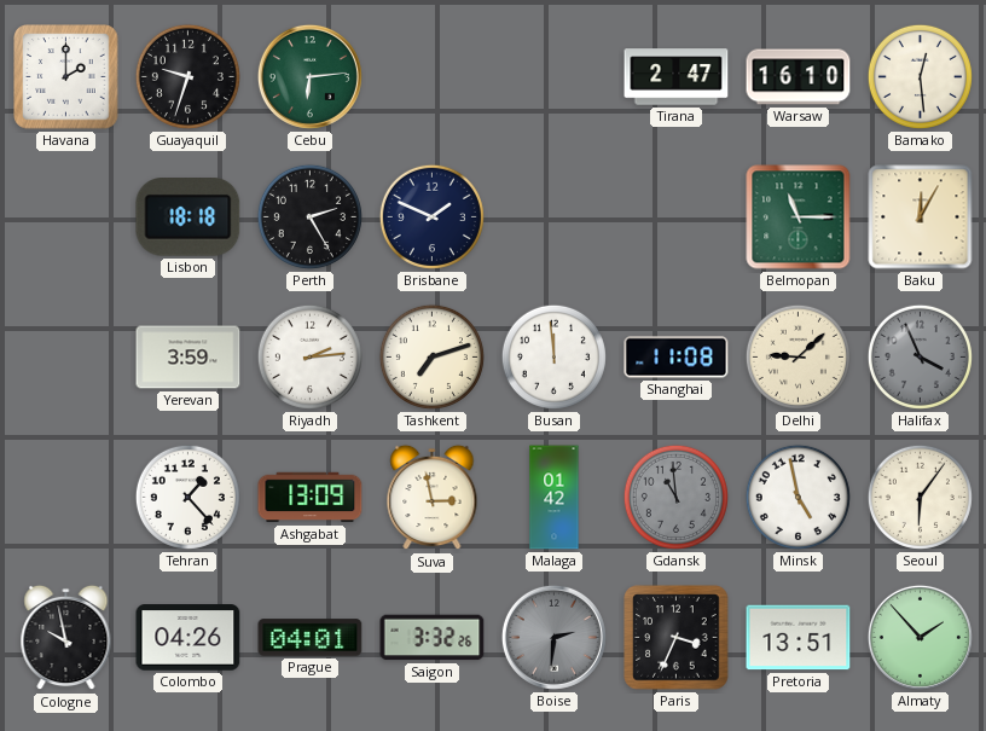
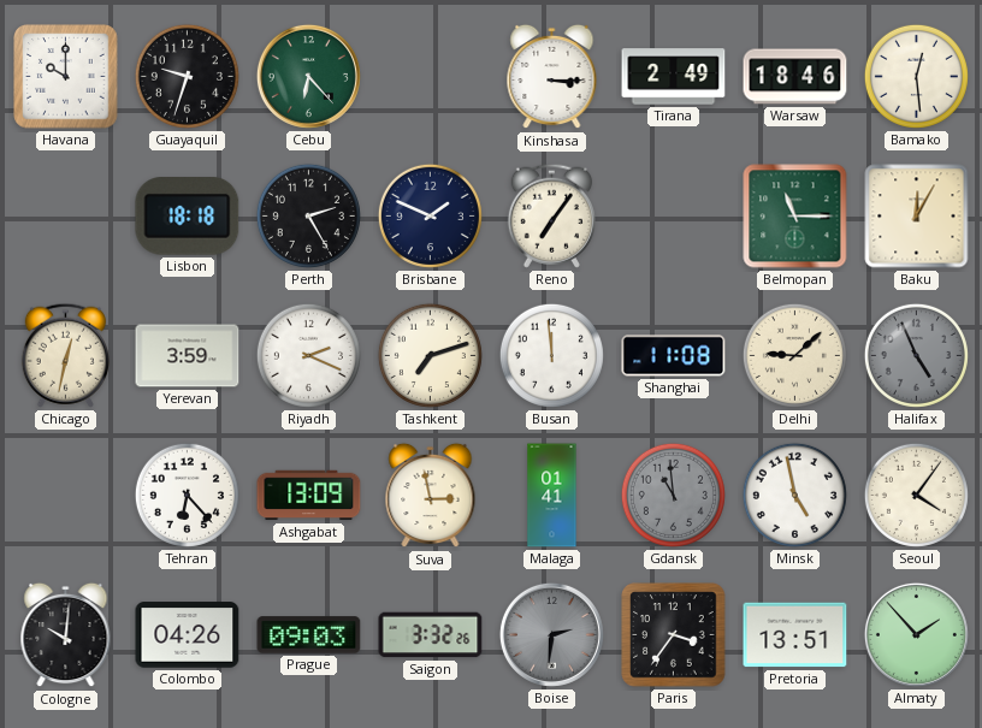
Havana: 2:00 -> 10:00 (66, 77)
Cebu: 6:14 -> 6:23 (308, 76)
Kinshasa: none -> 3:15 (552, 77)
Tirana: 2:47 -> 2:49 (674, 77)
Warsaw: 16:10 -> 18:46 (795, 77)
Reno: none -> 7:06 (551, 215)
Chicago: none -> 12:32 (65, 355)
Riyadh: 2:14 -> 2:19 (308, 355)
Halifax: 3:56 -> 4:56 (916, 355)
Tehran: 1:23 -> 6:23 (187, 495)
Malaga: 01:42 -> 01:41 (552, 496)
Seoul: 6:06 -> 4:06 (916, 495)
Cologne: 9:58 -> 10:01 (66, 635)
Prague: 04:01 -> 09:03 (309, 635)
Paris: 3:34 -> 3:36 (674, 635)
